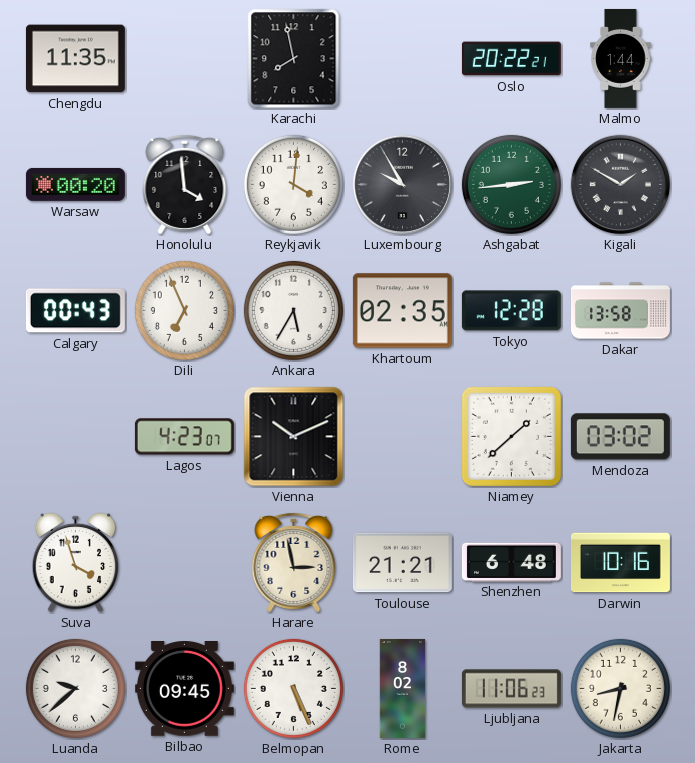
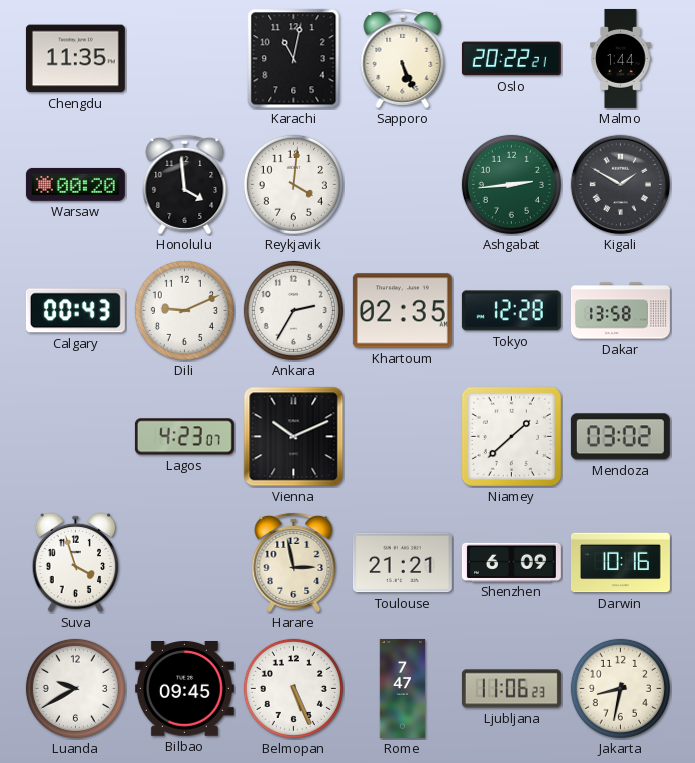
Karachi: 7:58 -> 11:02 (294, 59)
Sapporo: none -> 5:26 (403, 58)
Luxembourg: 9:55 -> none (403, 185)
Dili: 6:56 -> 9:11 (184, 310)
Ankara: 5:35 -> 2:35 (293, 310)
Shenzhen: 6:48 -> 6:09 (511, 562)
Luanda: 9:38 -> 9:40 (75, 688)
Rome: 8:02 -> 7:47 (403, 688)
